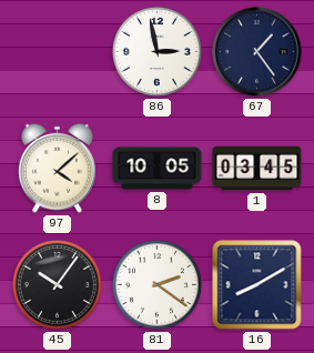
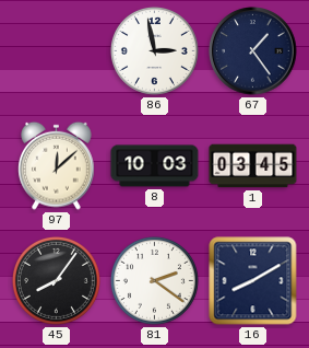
97: 4:08 -> 12:08 (57, 165)
8: 10:05 -> 10:03 (155, 166)
45: 10:06 -> 8:06 (56, 280)
